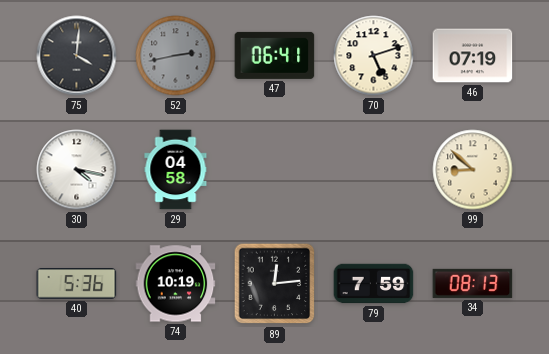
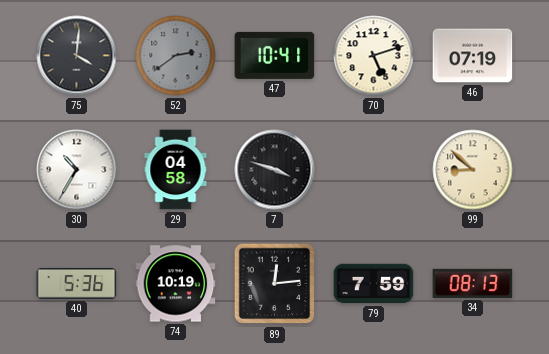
52: 2:43 -> 2:39 (176, 56)
47: 06:41 -> 10:41 (275, 55)
30: 4:17 -> 10:35 (77, 170)
7: none -> 3:48 (275, 170)
